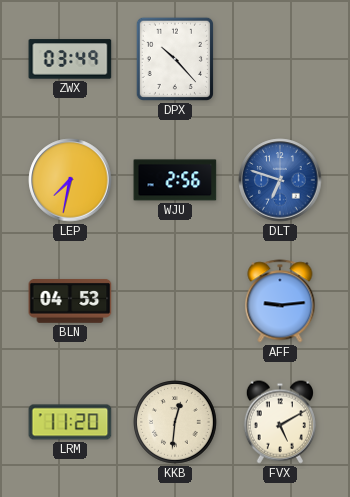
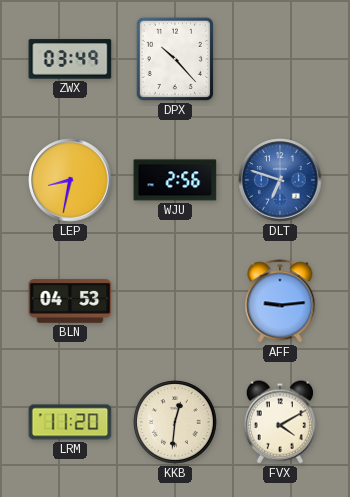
LEP: 7:32 -> 8:32 (70, 180)
FVX: 5:10 -> 4:10 (280, 422)
